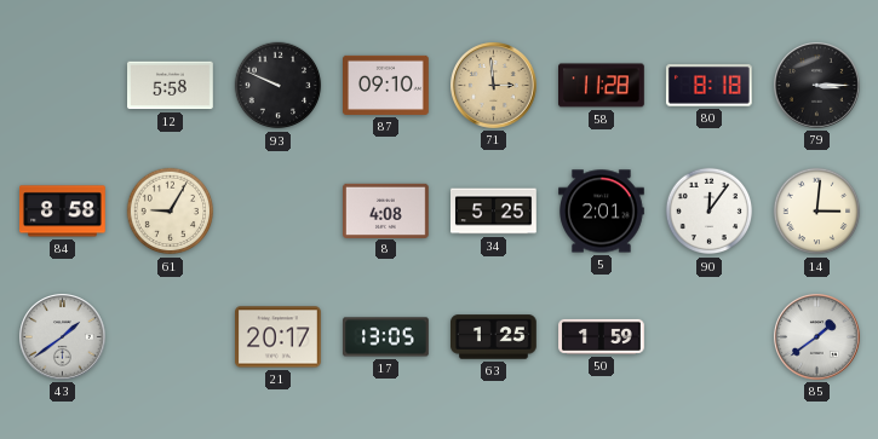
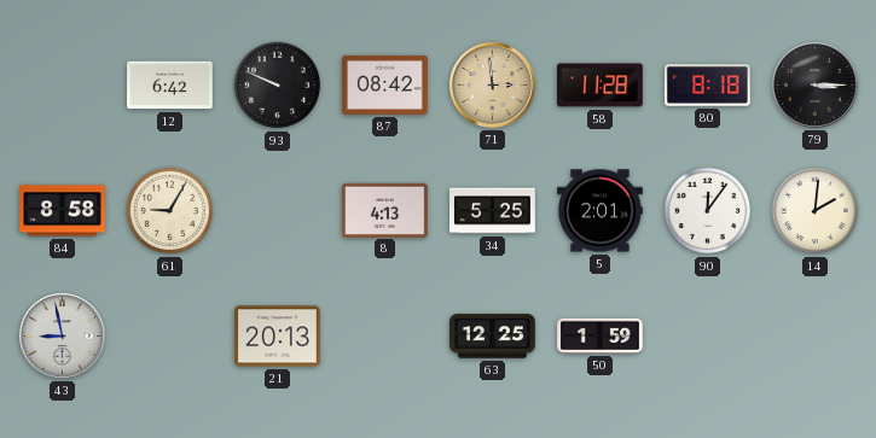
12: 5:58 -> 6:42 (170, 86)
87: 09:10 -> 08:42 (385, 84)
8: 4:08 -> 4:13 (385, 210)
14: 3:01 -> 2:01 (816, 211)
43: 1:39 -> 8:58 (63, 337)
21: 20:17 -> 20:13 (278, 337)
17: 13:05 -> none (386, 337)
63: 1:25 -> 12:25 (493, 337)
85: 1:39 -> none (817, 337)
